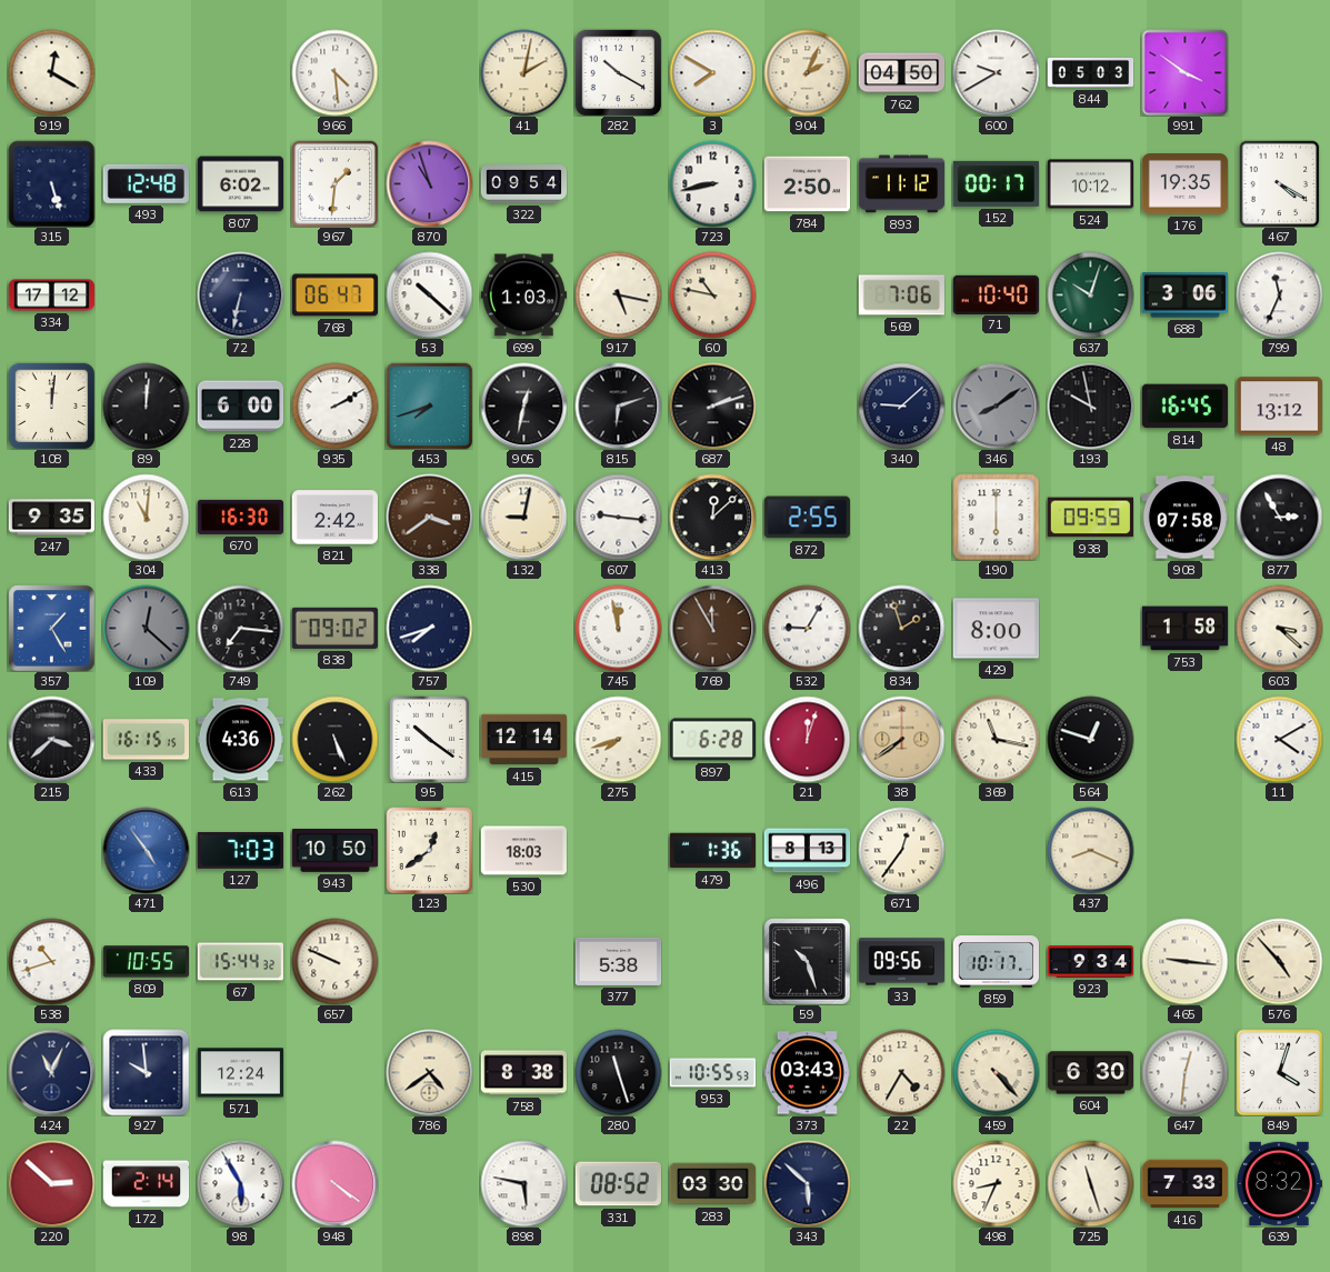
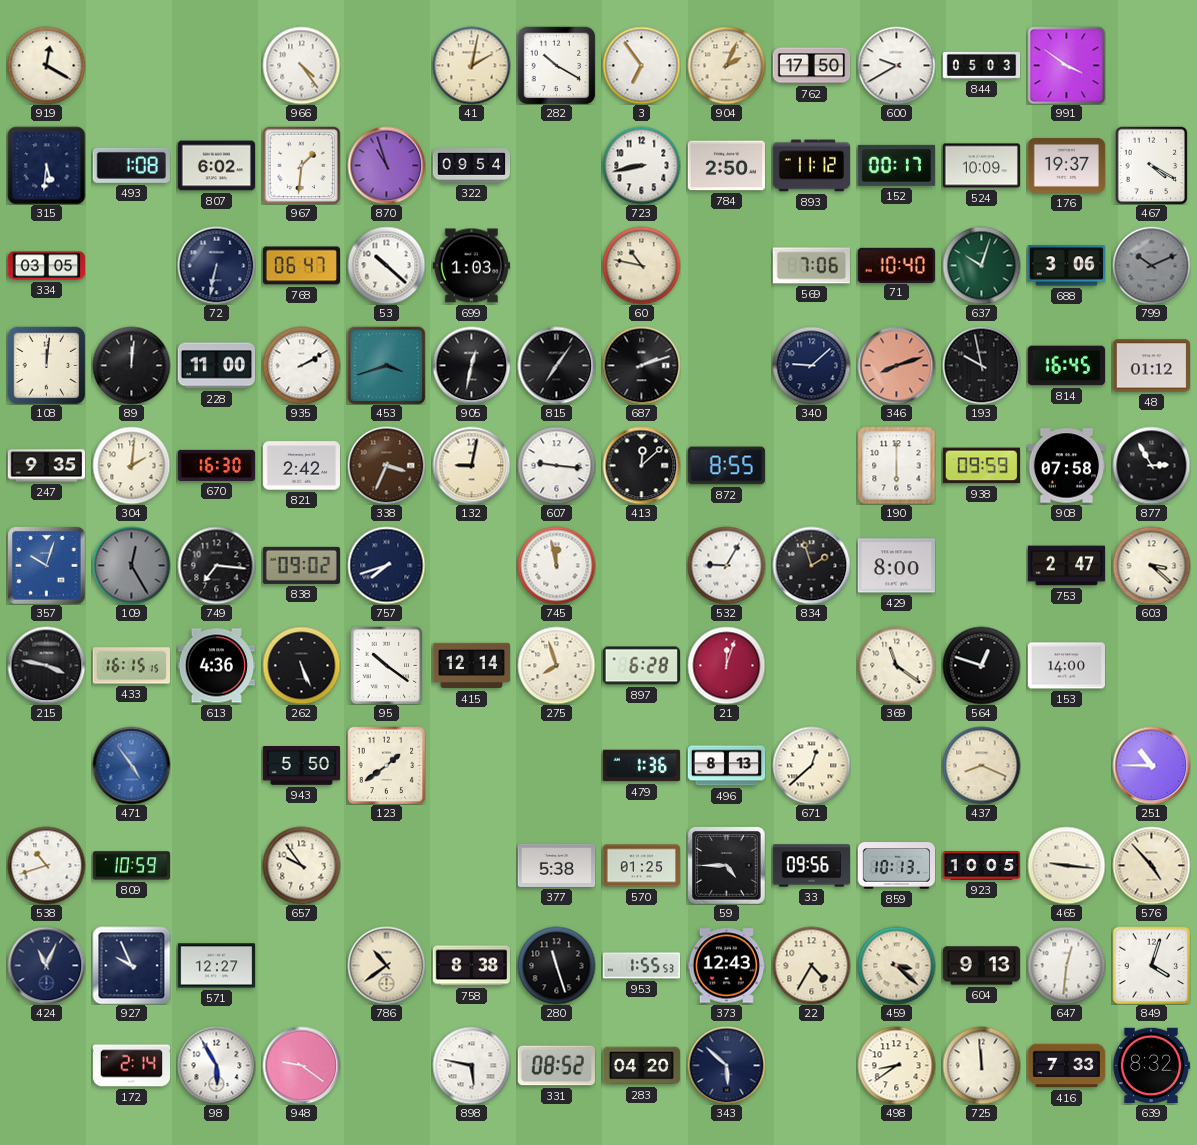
966: 4:29 -> 4:24 (301, 65)
3: 7:50 -> 6:54 (641, 65)
762: 04:50 -> 17:50 (811, 66)
315: 5:27 -> 5:31 (46, 165)
493: 12:48 -> 1:08 (131, 165)
524: 10:12 -> 10:09 (981, 166)
176: 19:35 -> 19:37 (1066, 166)
334: 17:12 -> 03:05 (46, 266)
917: 5:17 -> none (618, 294)
799: 11:34 -> 10:11 (1151, 265)
799 dial: white -> grey (1151, 265)
228: 6:00 -> 11:00 (216, 366)
453: 7:42 -> 3:42 (386, 365)
815: 6:12 -> 7:06 (556, 365)
346: 8:09 -> 8:12 (896, 365)
346 dial: grey -> salmon (896, 365)
48: 13:12 -> 01:12 (1151, 366)
304: 11:01 -> 2:01 (131, 465)
338: 3:39 -> 3:34 (386, 465)
872: 2:55 -> 8:55 (726, 466)
357: 1:25 -> 10:03 (46, 565)
109: 12:22 -> 12:25 (131, 565)
769: 11:55 -> none (712, 628)
753: 1:58 -> 2:47 (1066, 566)
215: 3:38 -> 3:47 (46, 665)
275: 7:42 -> 7:57 (556, 665)
38: 7:39 -> none (901, 739)
369: 11:17 -> 11:21 (896, 665)
153: none -> 14:00 (1066, 666)
11: 4:10 -> none (1279, 739)
127: 7:03 -> none (240, 851)
943: 10:50 -> 5:50 (301, 766)
123: 12:39 -> 1:39 (386, 765)
530: 18:03 -> none (523, 851)
671: 12:36 -> 12:38 (811, 765)
251: none -> 10:45 (1151, 765)
809: 10:55 -> 10:59 (131, 866)
67: 15:44 -> none (240, 962)
657: 9:49 -> 9:54 (301, 865)
570: none -> 01:25 (641, 866)
59: 10:27 -> 4:45 (726, 865)
859: 10:17 -> 10:13 (896, 866)
923: 9:34 -> 10:05 (981, 866)
927: 9:59 -> 9:56 (131, 965)
571: 12:24 -> 12:27 (216, 966)
786: 4:39 -> 10:39 (386, 965)
953: 10:55 -> 1:55 (641, 966)
373: 03:43 -> 12:43 (726, 966)
459: 4:23 -> 3:22 (896, 965)
604: 6:30 -> 9:13 (981, 966)
220: 2:52 -> none (51, 1183)
948: 4:21 -> 9:21 (301, 1065)
283: 03:30 -> 04:20 (641, 1066)
498: 8:34 -> 8:39 (896, 1065)
725: 11:27 -> 11:59 (981, 1065)
